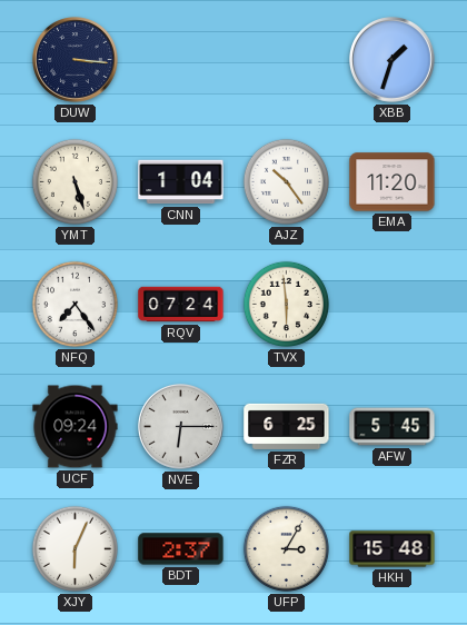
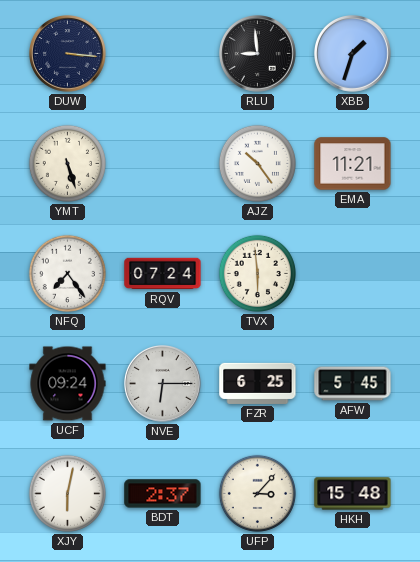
RLU: none -> 8:59 (258, 54)
CNN: 1:04 -> none (181, 182)
EMA: 11:20 -> 11:21 (353, 164)
XJY: 6:04 -> 6:02 (67, 493)
UFP: 3:05 -> 3:07 (257, 493)
